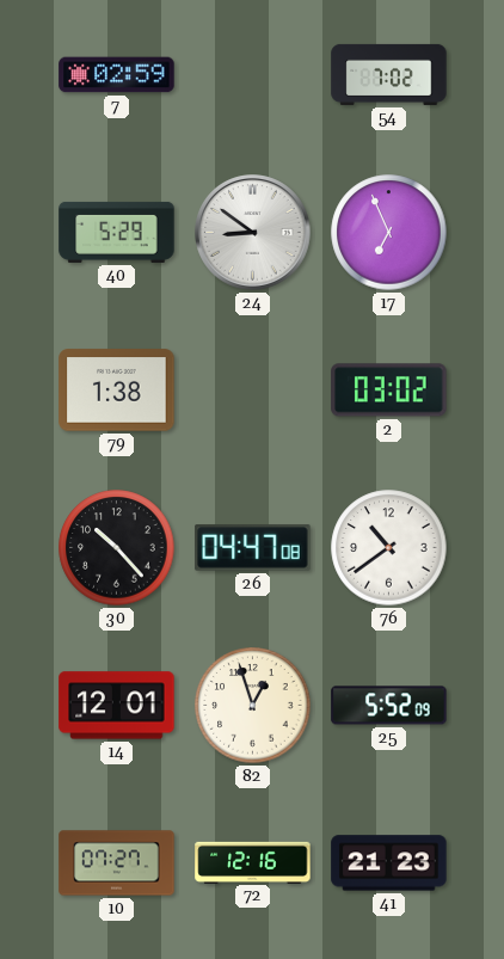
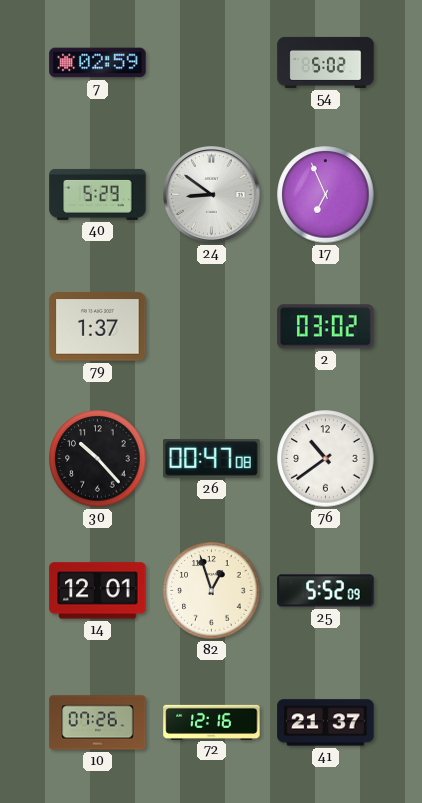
54: 7:02 -> 5:02 (326, 62)
79: 1:38 -> 1:37 (98, 327)
26: 04:47 -> 00:47 (212, 459)
10: 07:27 -> 07:26 (98, 723)
41: 21:23 -> 21:37 (326, 723)
